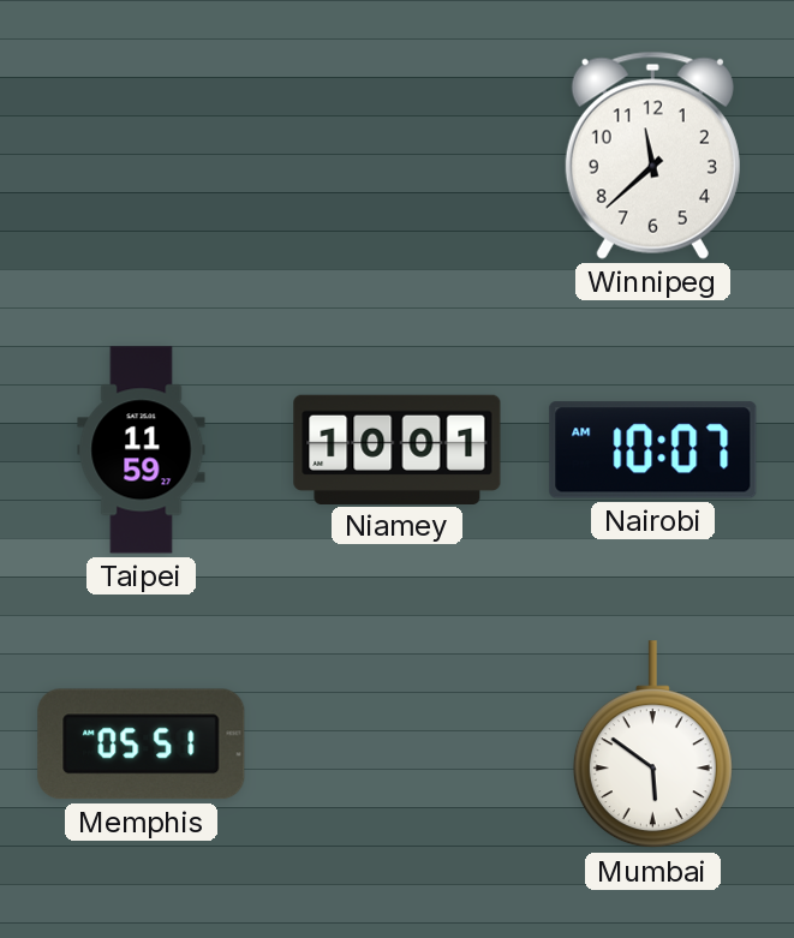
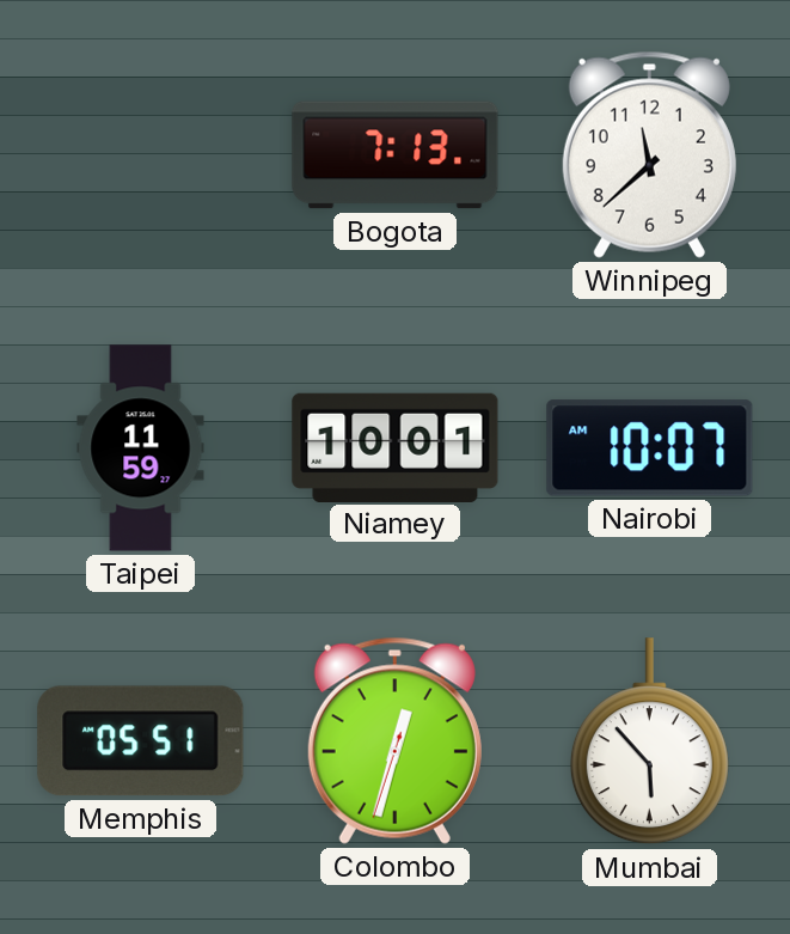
Bogota: none -> 7:13 (396, 155)
Colombo: none -> 12:32 (394, 740)
Mumbai: 5:51 -> 5:53 (649, 741)
